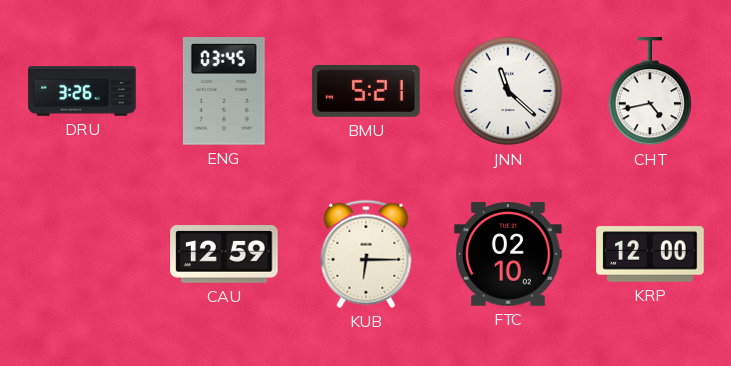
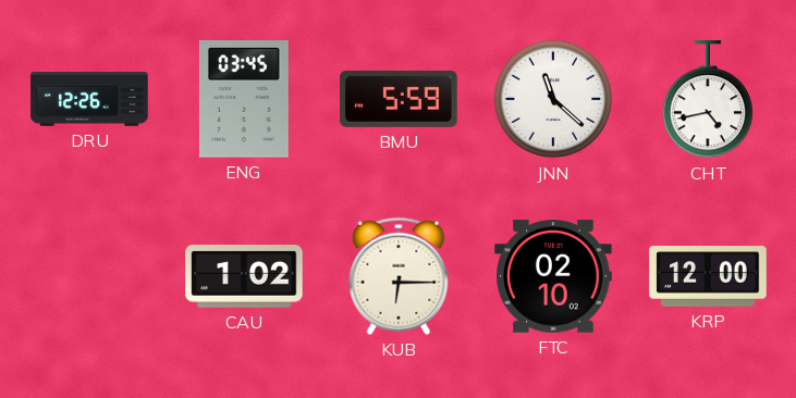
DRU: 3:26 -> 12:26 (89, 99)
BMU: 5:21 -> 5:59 (399, 99)
CAU: 12:59 -> 1:02 (244, 277)
